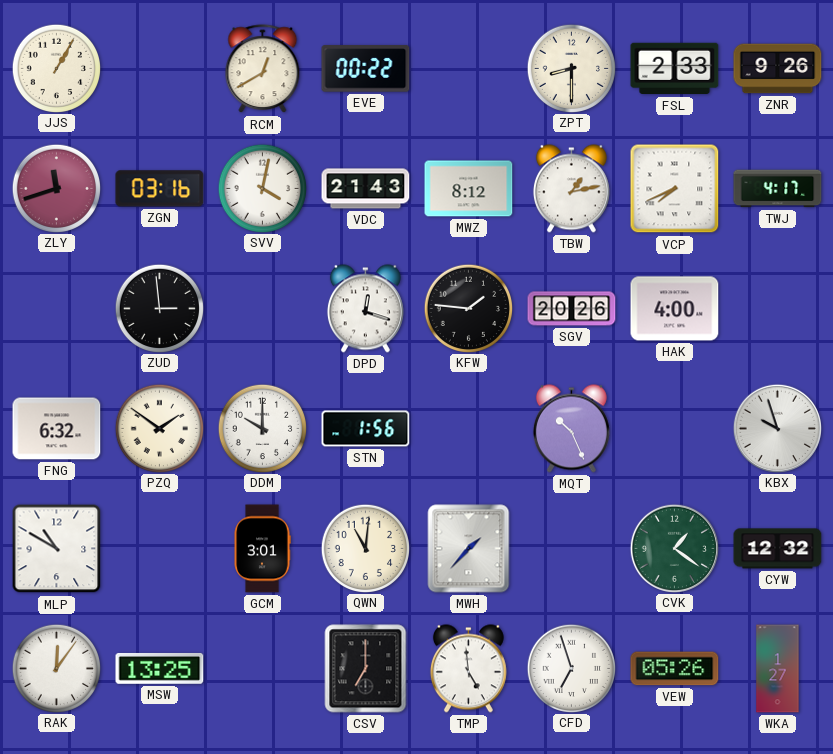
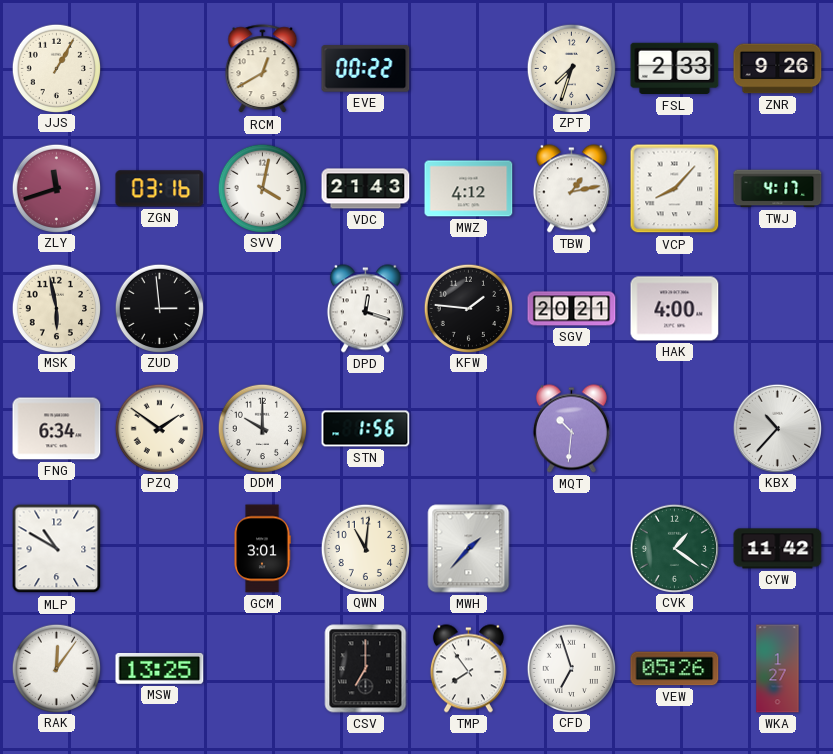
ZPT: 8:30 -> 7:33 (571, 68)
MWZ: 8:12 -> 4:12 (469, 189)
VCP: 7:41 -> 8:07 (675, 189)
MSK: none -> 5:58 (56, 308)
SGV: 20:26 -> 20:21 (572, 309)
FNG: 6:32 -> 6:34 (57, 429)
MQT: 10:26 -> 10:31 (571, 429)
KBX: 9:57 -> 10:37 (777, 428)
CYW: 12:32 -> 11:42 (778, 549)
TMP: 4:59 -> 7:54 (468, 669)
